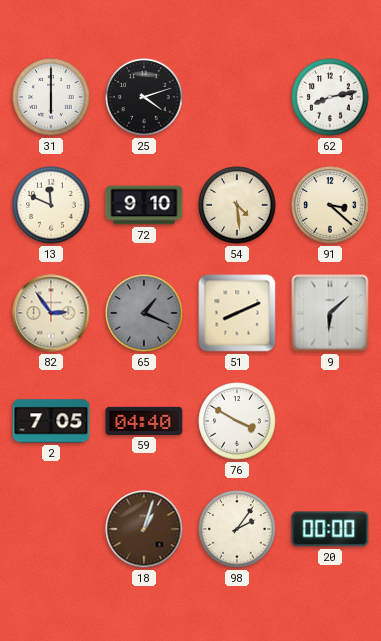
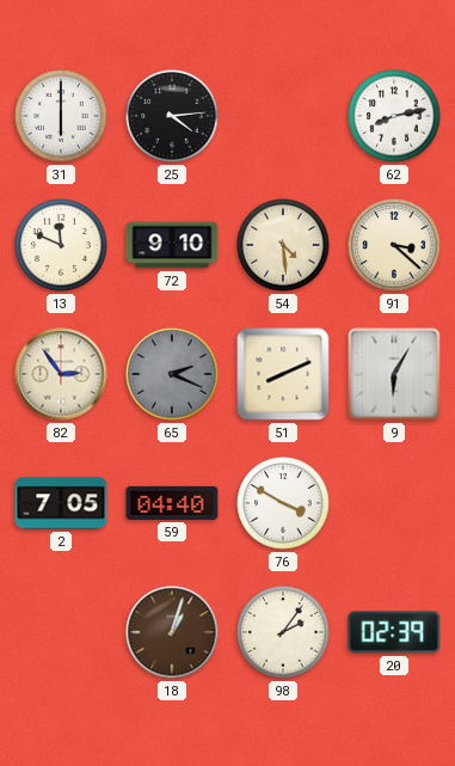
25: 4:12 -> 4:14 (172, 116)
65: 1:19 -> 2:19 (172, 374)
9: 6:08 -> 6:05 (394, 374)
20: 00:00 -> 02:39 (394, 632)
